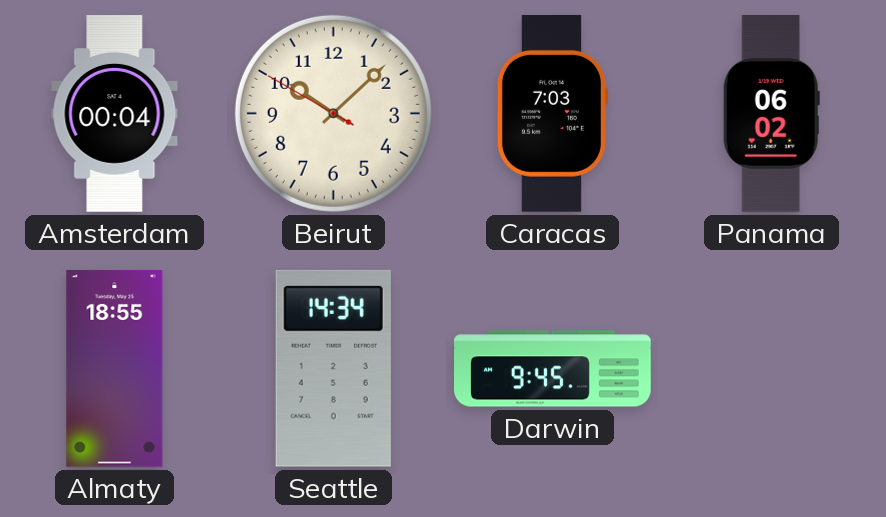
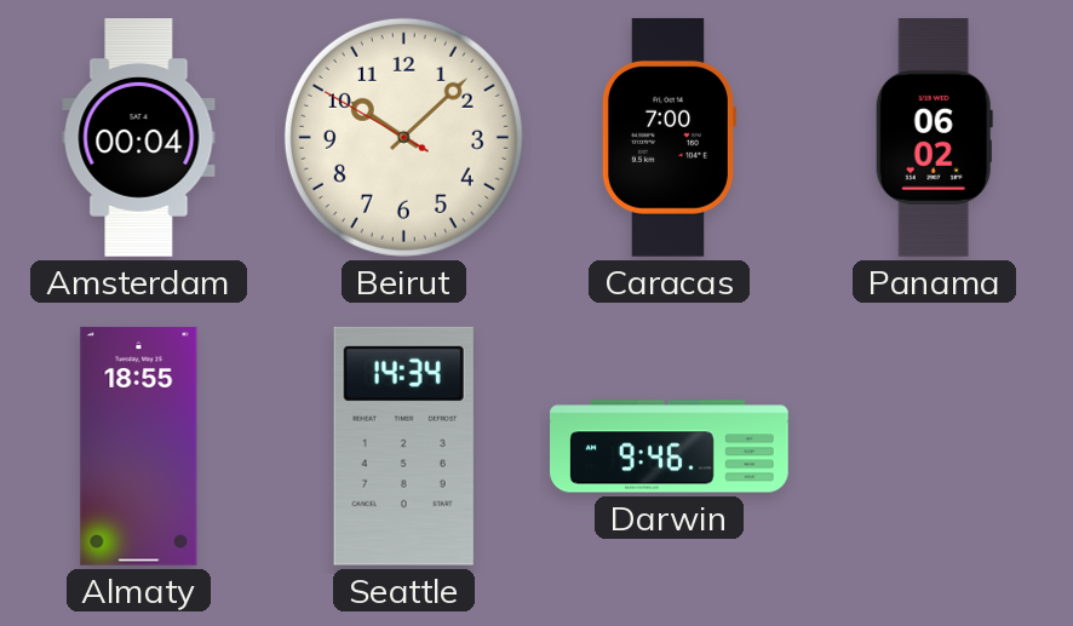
Caracas: 7:03 -> 7:00 (669, 137)
Darwin: 9:45 -> 9:46 (670, 447)
